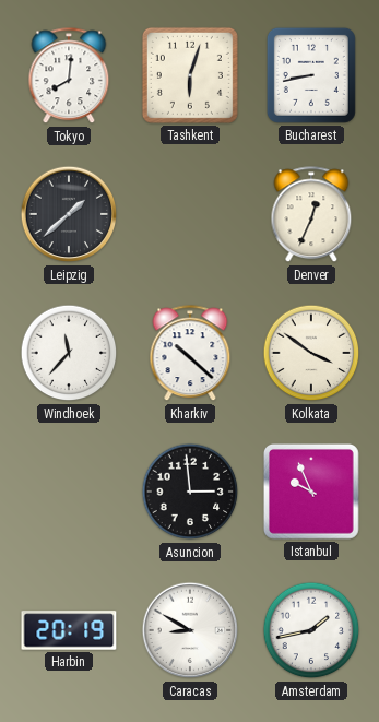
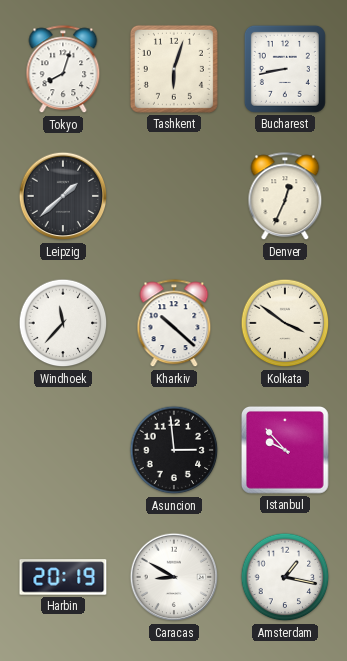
Tokyo: 8:01 -> 8:03 (63, 70)
Istanbul: 9:56 -> 9:53 (285, 450)
Amsterdam: 1:43 -> 1:17 (285, 577)
